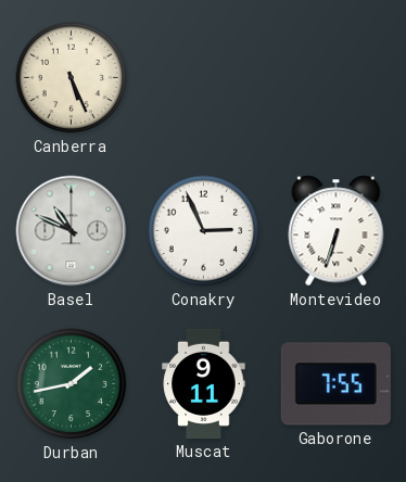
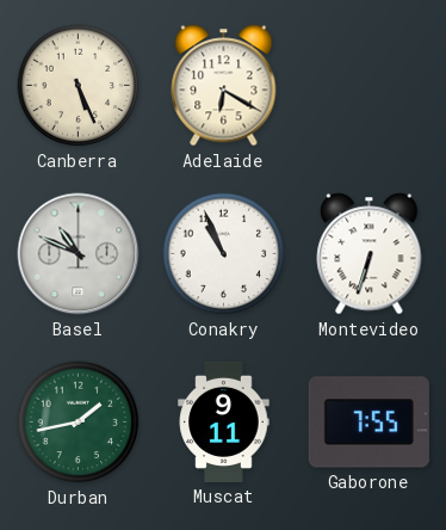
Adelaide: none -> 6:20 (224, 86)
Conakry: 2:56 -> 10:56 (224, 254)
